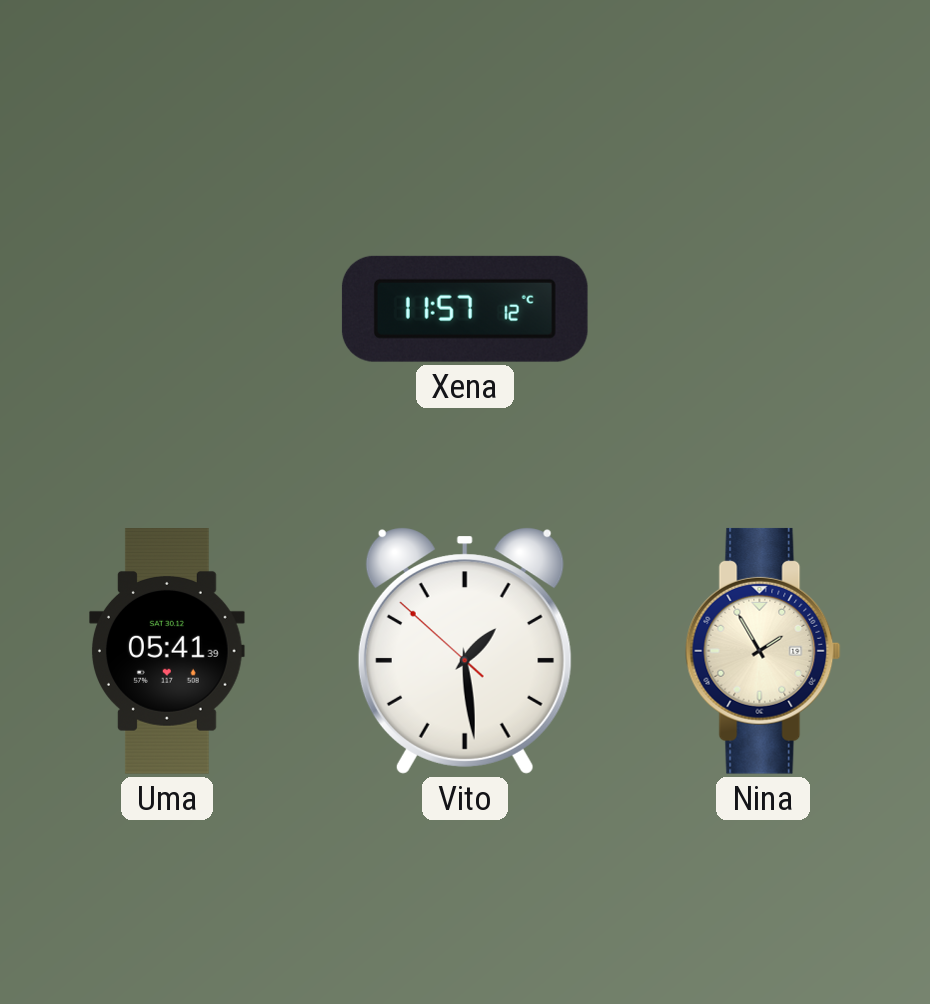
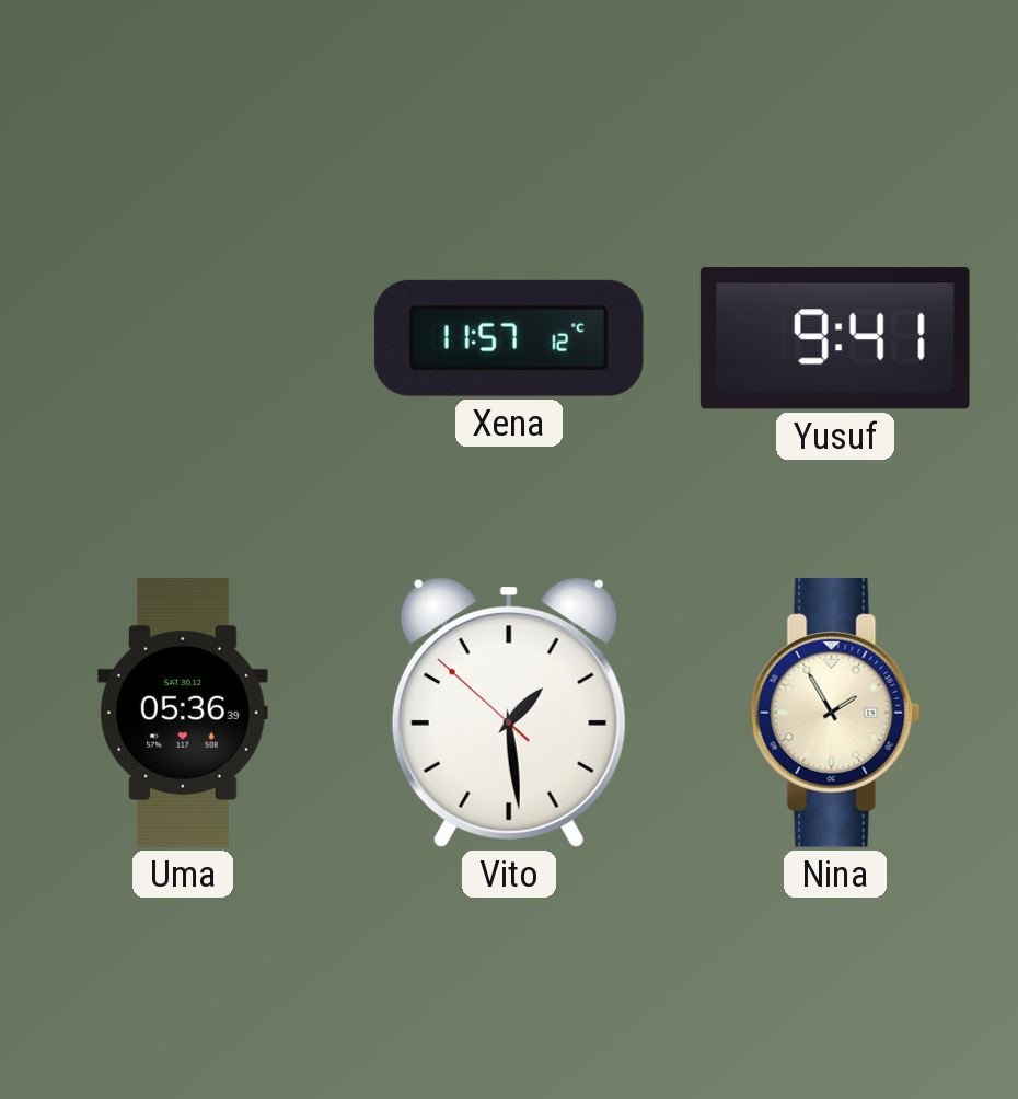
Yusuf: none -> 9:41 (835, 338)
Uma: 05:41 -> 05:36 (184, 714)
